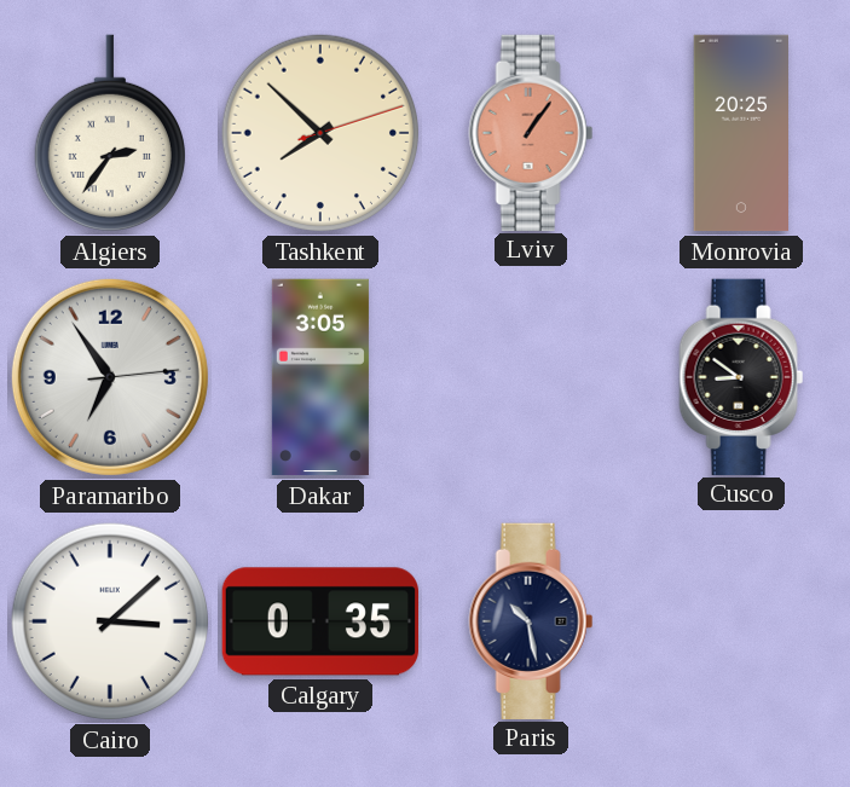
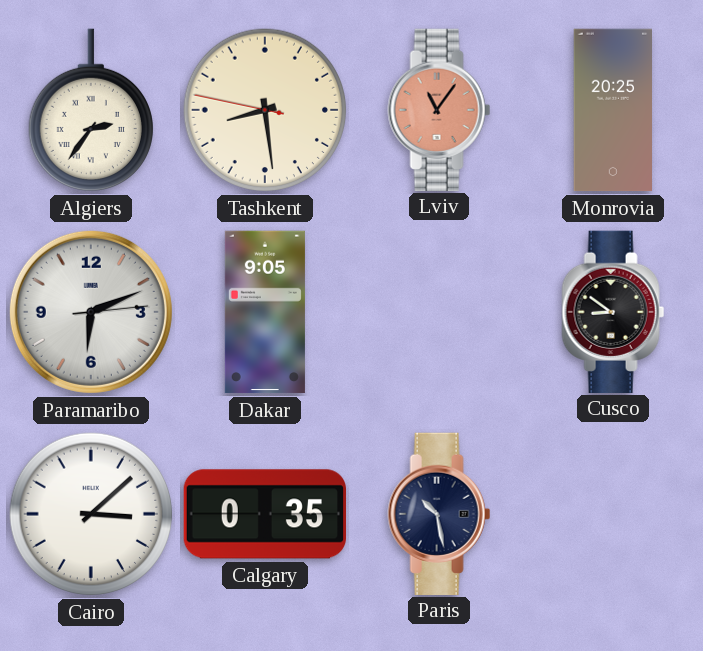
Tashkent: 7:52 -> 8:28 (265, 110)
Lviv: 1:06 -> 11:06 (439, 109)
Paramaribo: 6:54 -> 6:11 (91, 312)
Dakar: 3:05 -> 9:05 (265, 312)
